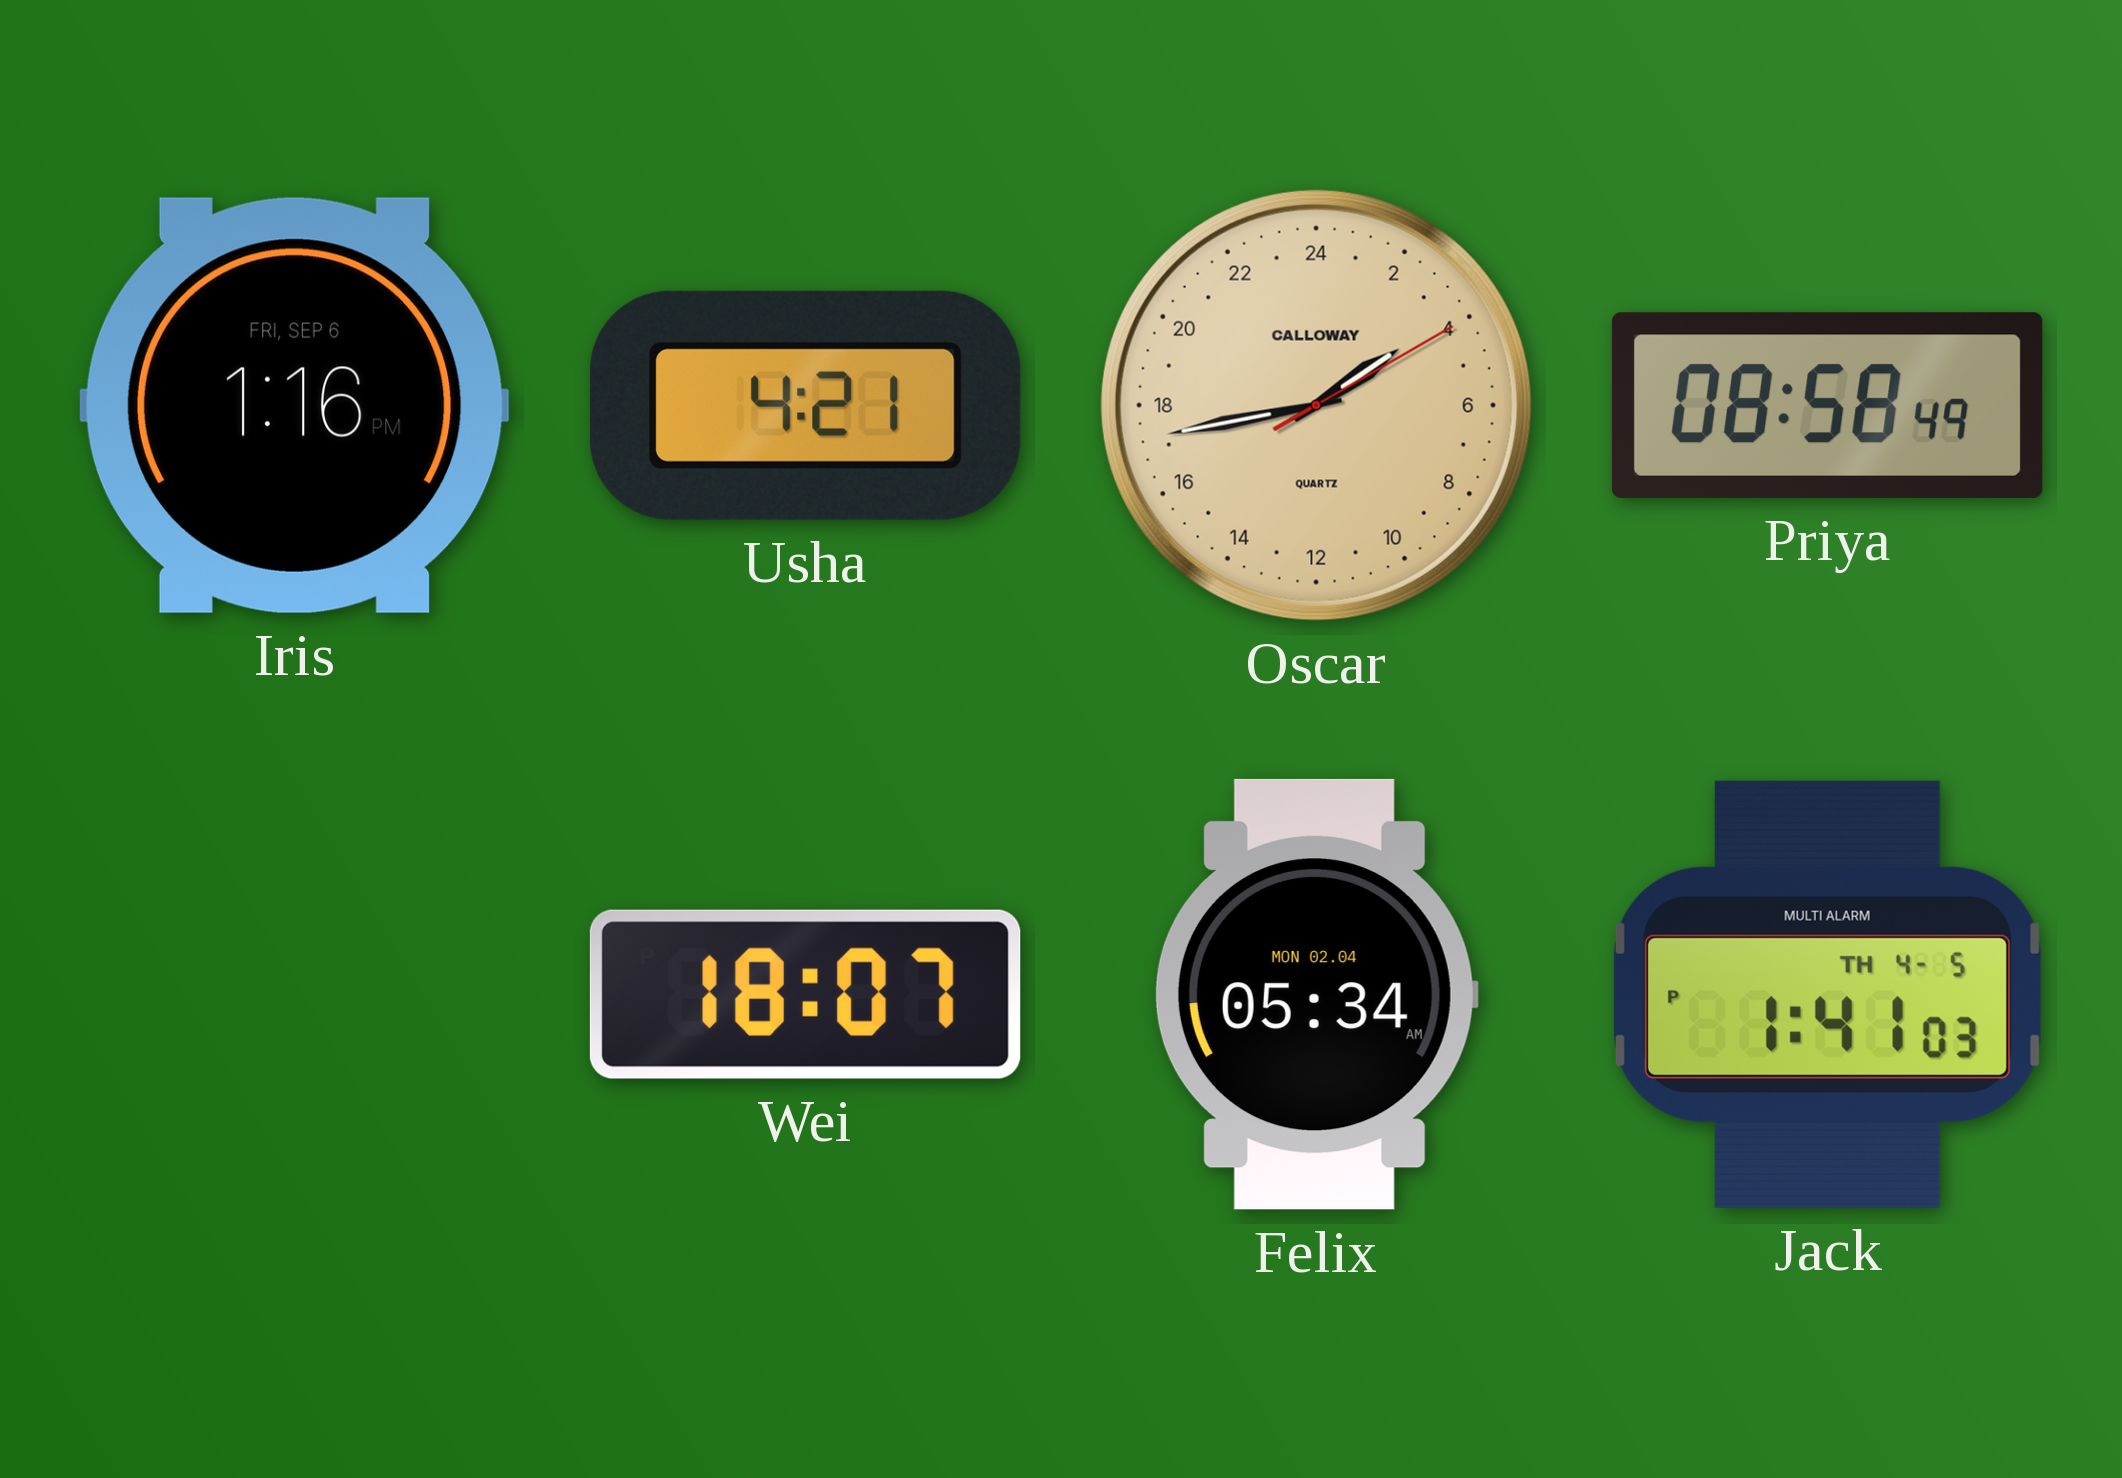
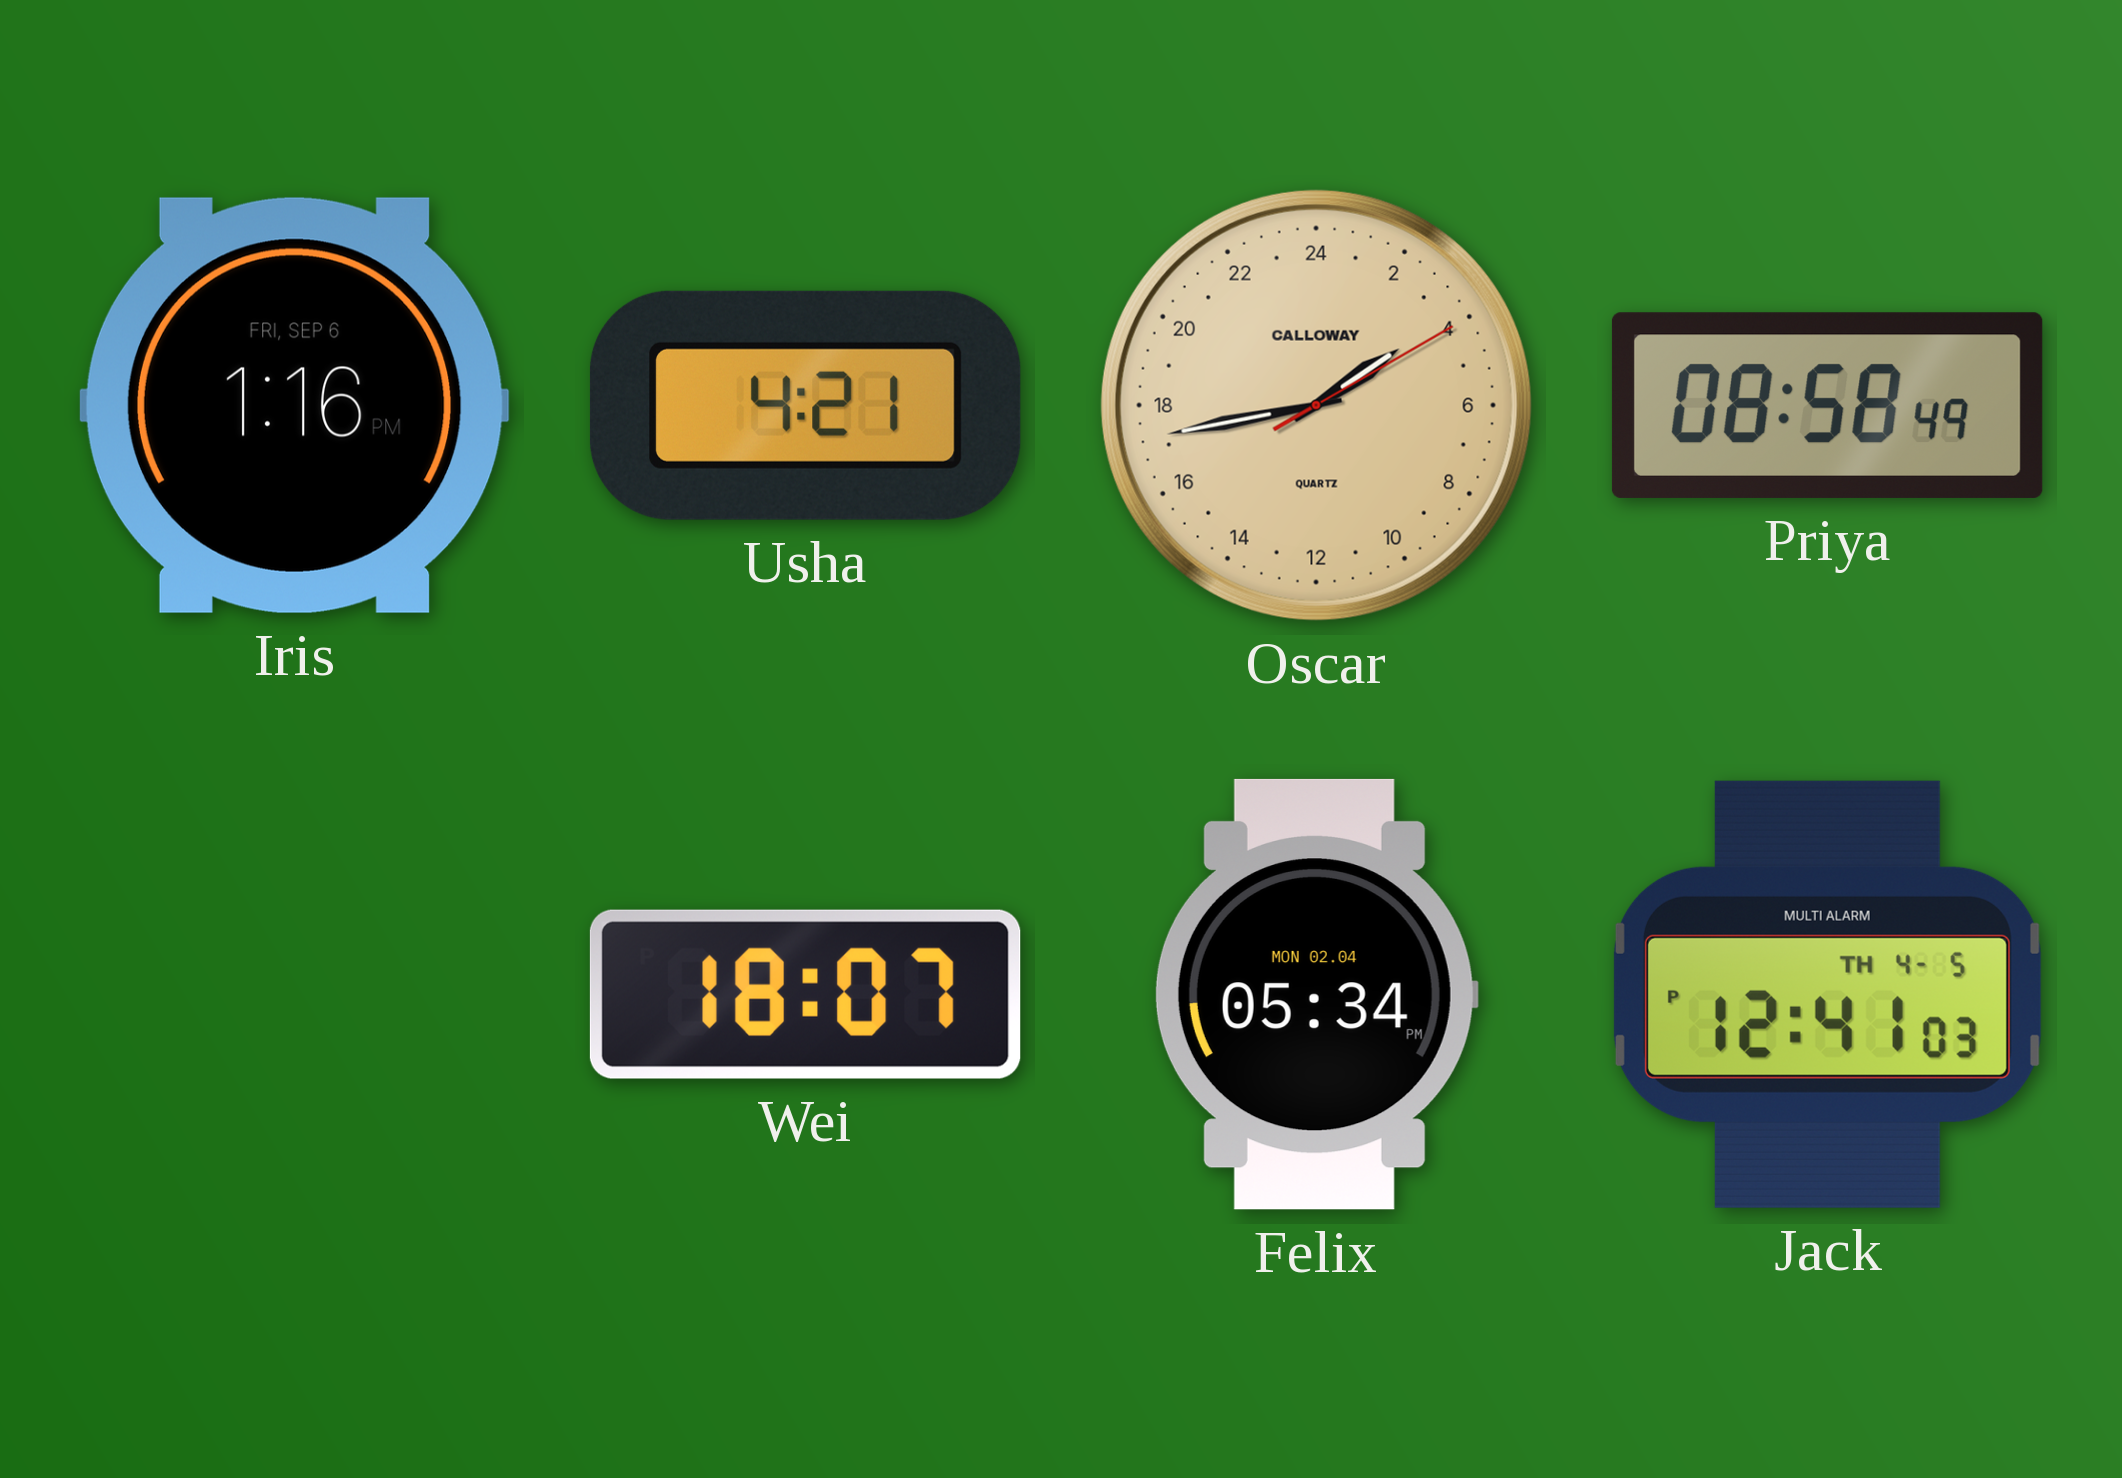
Felix: 05:34 AM -> 05:34 PM (1316, 994)
Jack: 1:41 -> 12:41 (1827, 994)
